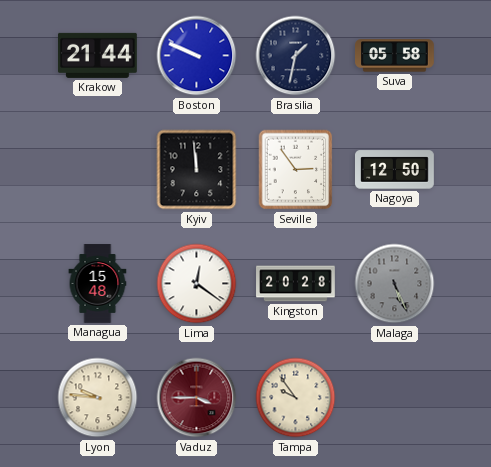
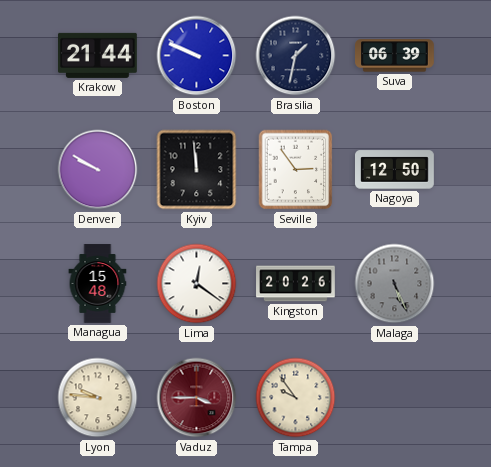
Suva: 05:58 -> 06:39 (395, 56)
Denver: none -> 9:50 (98, 170)
Kingston: 20:28 -> 20:26 (296, 284)
